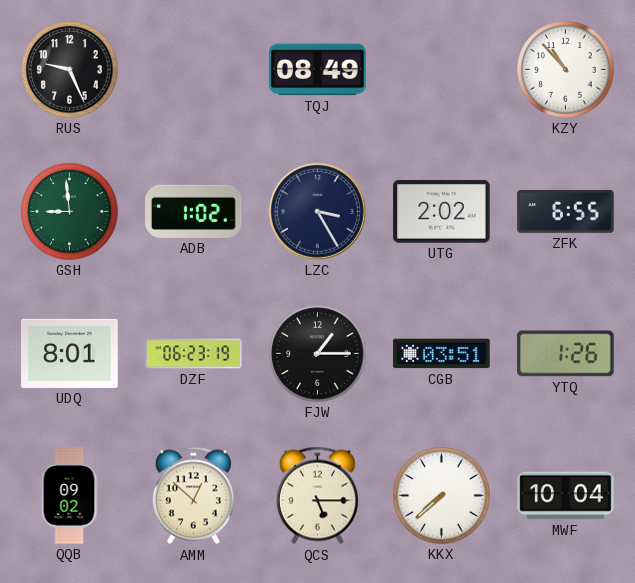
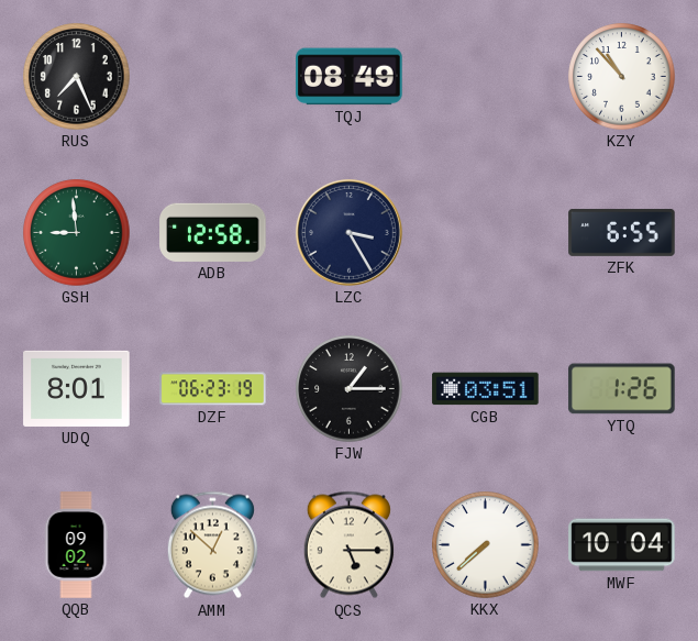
RUS: 9:26 -> 7:26 (77, 77)
ADB: 1:02 -> 12:58 (213, 232)
UTG: 2:02 -> none (442, 212)
